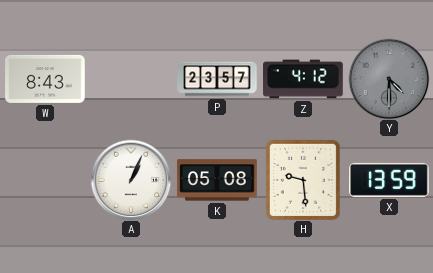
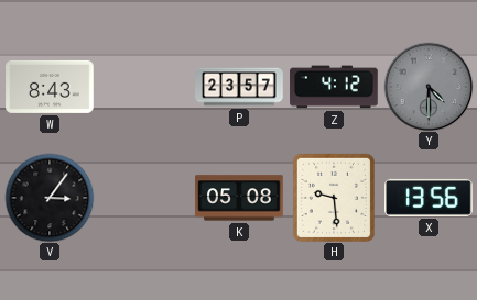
V: none -> 3:06 (50, 198)
A: 1:04 -> none (131, 180)
X: 13:59 -> 13:56 (429, 198)
